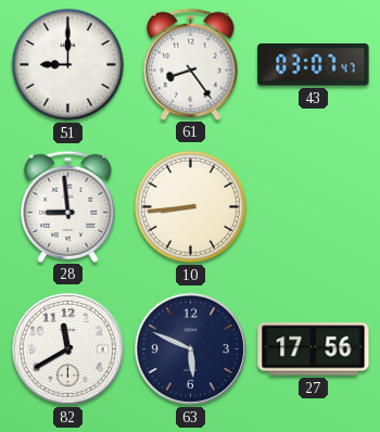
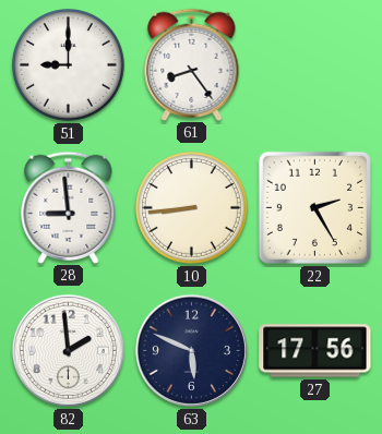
43: 03:07 -> none (314, 65)
22: none -> 2:25 (314, 207)
82: 11:40 -> 1:59 (68, 350)
